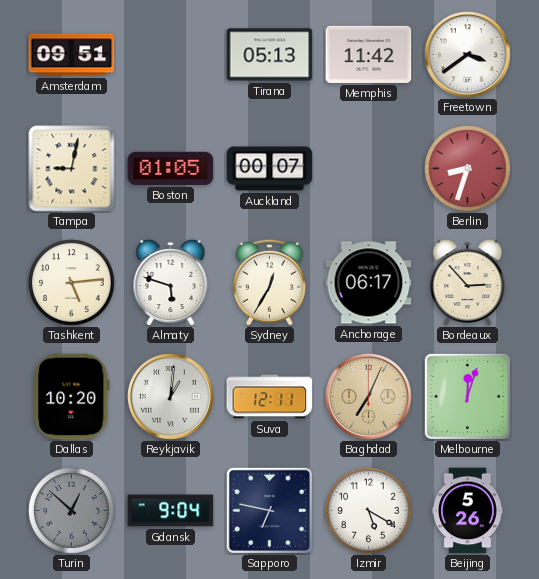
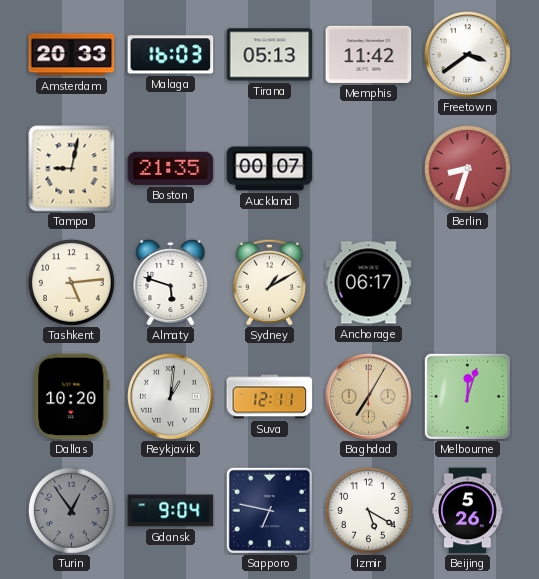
Amsterdam: 09:51 -> 20:33 (72, 55)
Malaga: none -> 16:03 (171, 55)
Boston: 01:05 -> 21:35 (171, 168)
Sydney: 12:35 -> 1:10 (269, 282)
Bordeaux: 2:53 -> none (468, 283)
Baghdad: 7:04 -> 7:05 (369, 397)
Turin: 12:52 -> 12:54 (72, 511)
